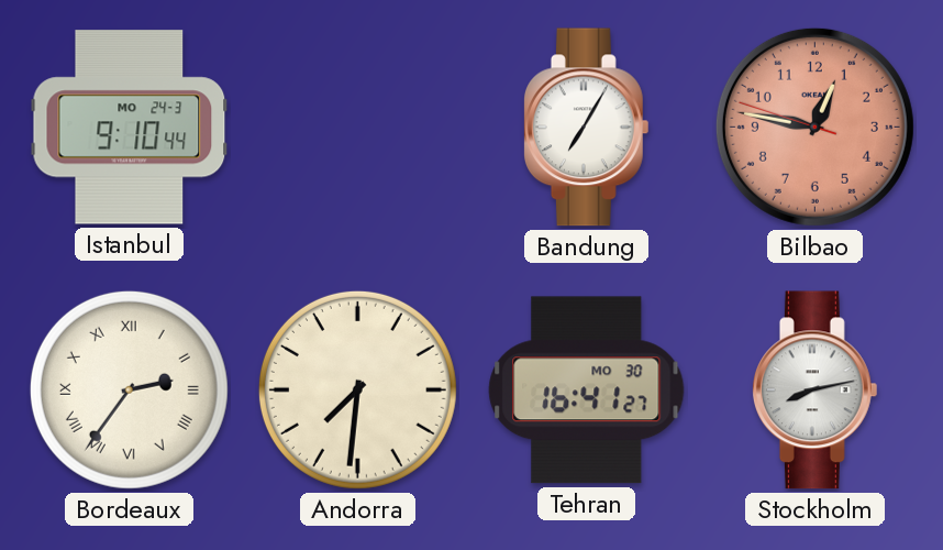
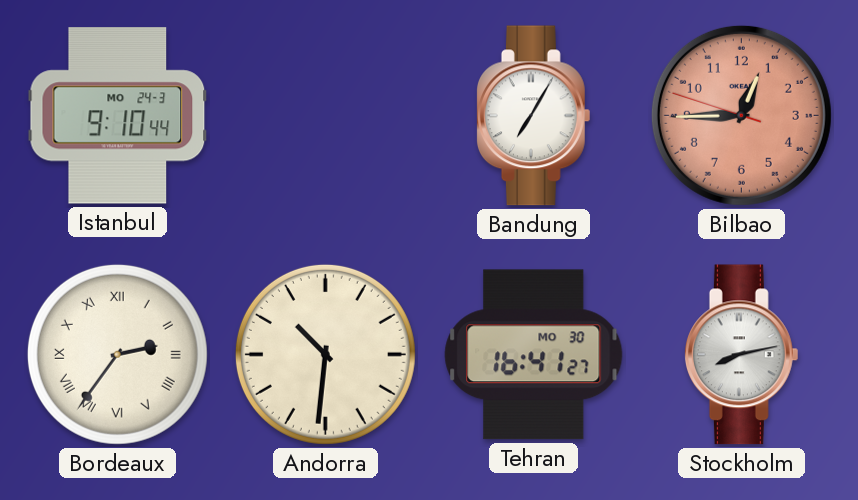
Bilbao: 12:46 -> 12:44 (741, 115)
Andorra: 7:31 -> 10:31 (325, 354)
